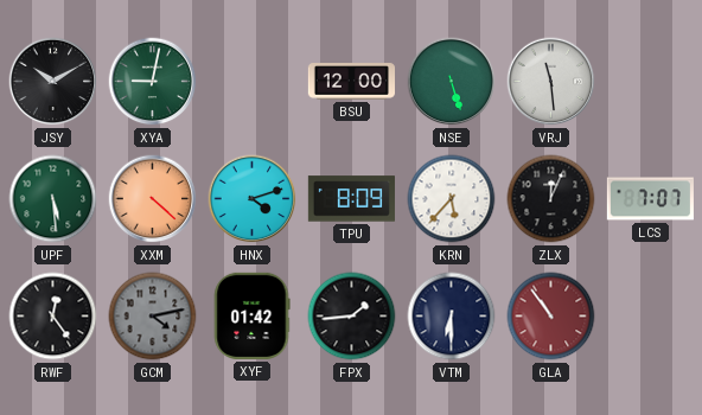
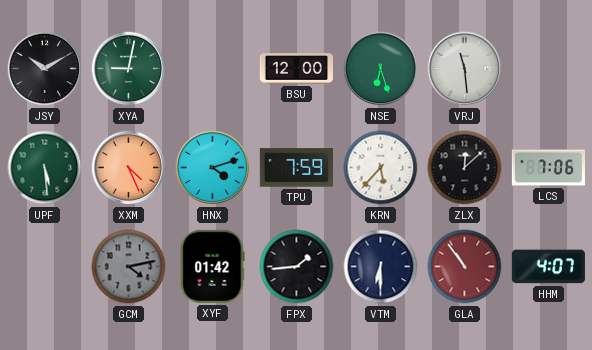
NSE: 5:27 -> 6:27 (381, 69)
XXM: 4:22 -> 4:26 (129, 168)
TPU: 8:09 -> 7:59 (296, 168)
ZLX: 12:04 -> 12:08 (465, 168)
LCS: 7:07 -> 7:06 (548, 168)
RWF: 12:24 -> none (53, 317)
HHM: none -> 4:07 (548, 267)
